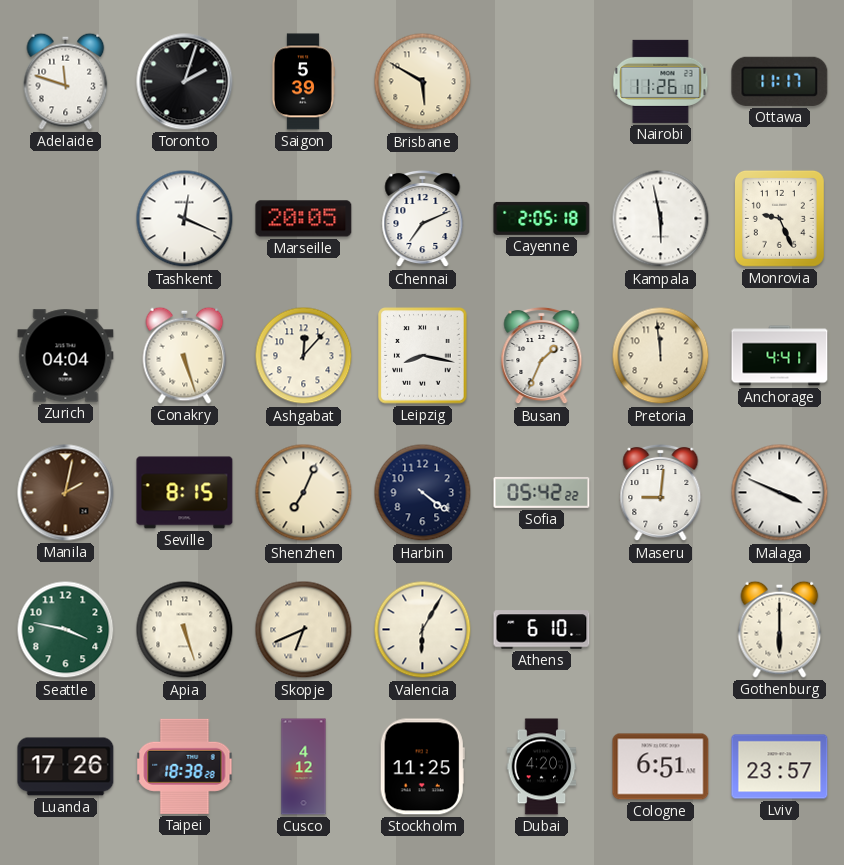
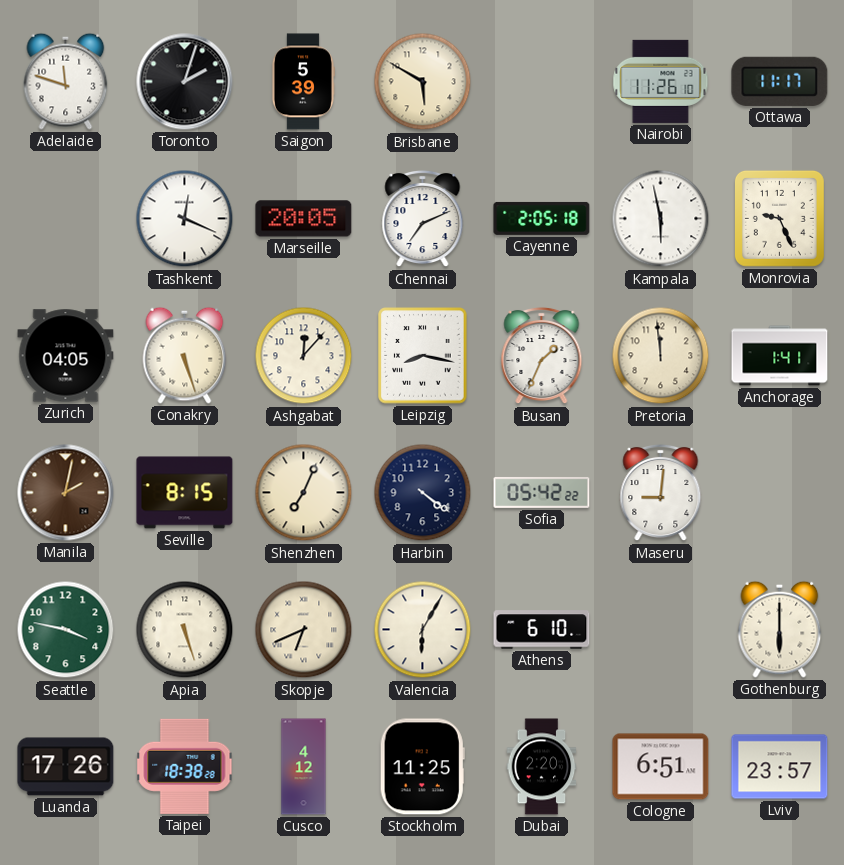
Zurich: 04:04 -> 04:05 (66, 356)
Anchorage: 4:41 -> 1:41 (780, 356)
Malaga: 3:49 -> none (780, 493)
Dubai: 4:20 -> 2:20 (542, 767)
